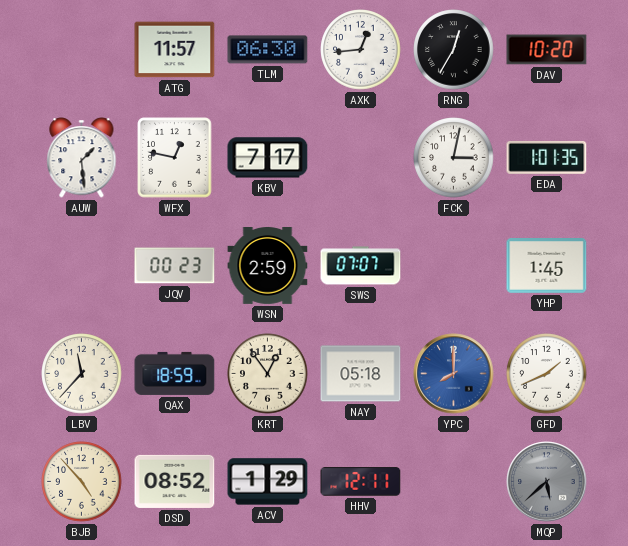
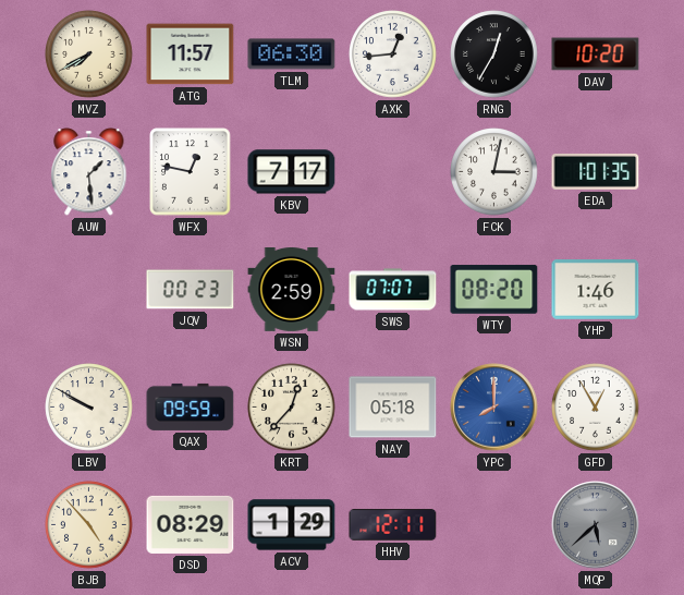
MVZ: none -> 7:40 (89, 54)
WTY: none -> 08:20 (494, 290)
YHP: 1:45 -> 1:46 (596, 290)
LBV: 11:37 -> 9:50 (89, 408)
QAX: 18:59 -> 09:59 (191, 406)
KRT: 12:54 -> 12:37 (292, 408)
GFD: 1:41 -> 12:55 (596, 408)
DSD: 08:52 -> 08:29 (191, 524)
